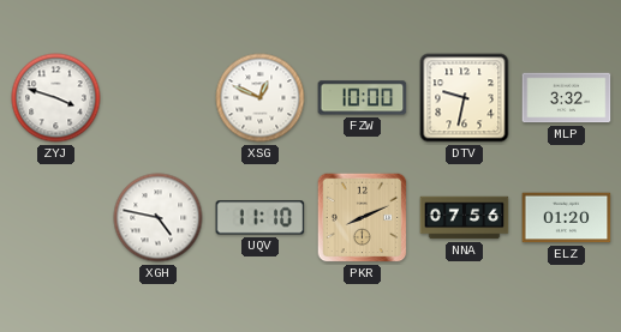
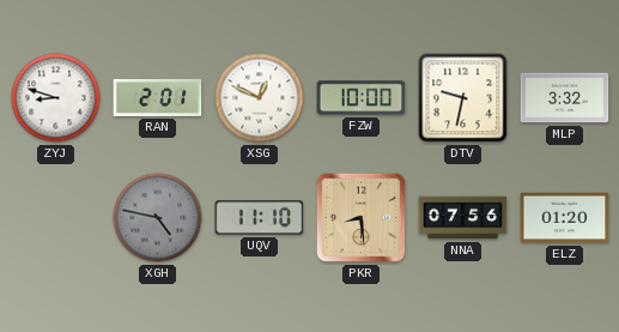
ZYJ: 3:48 -> 8:48 (56, 98)
RAN: none -> 2:01 (158, 97)
XGH dial: white -> grey (158, 218)
PKR: 8:11 -> 8:29 (362, 218)
